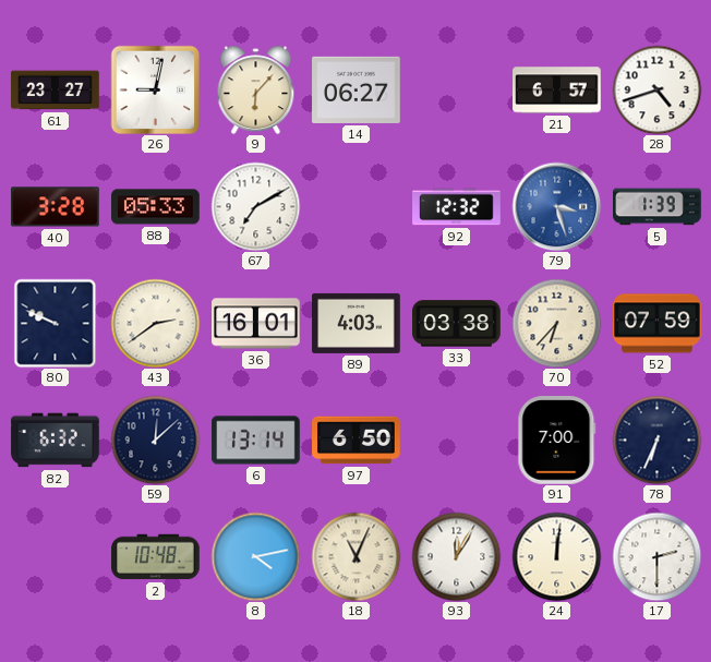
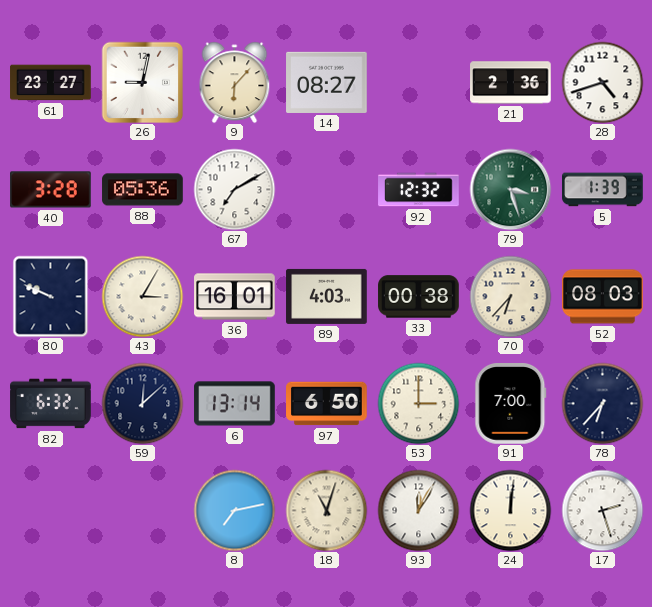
14: 06:27 -> 08:27 (327, 82)
21: 6:57 -> 2:36 (511, 83)
88: 05:33 -> 05:36 (143, 190)
79 dial: blue -> green (510, 189)
43: 2:39 -> 3:05 (142, 296)
33: 03:38 -> 00:38 (419, 297)
52: 07:59 -> 08:03 (603, 297)
53: none -> 3:00 (418, 403)
78: 6:34 -> 6:37 (602, 403)
2: 10:48 -> none (156, 557)
8: 4:13 -> 7:13 (234, 510)
18: 11:04 -> 11:03 (326, 510)
17: 2:30 -> 2:27 (602, 510)
